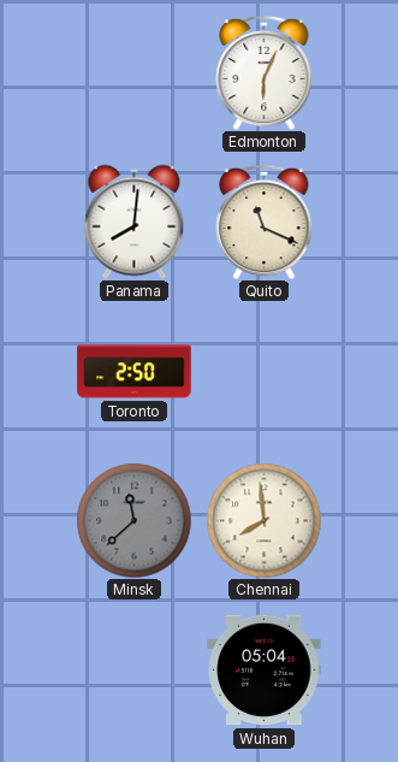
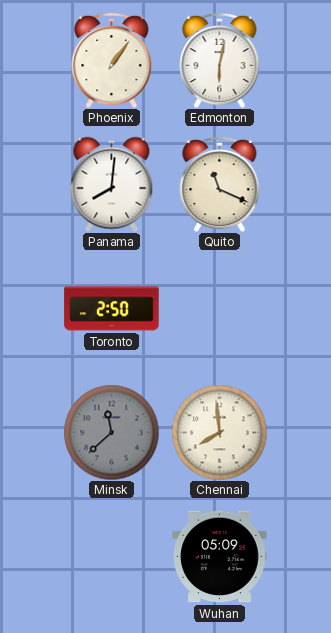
Phoenix: none -> 1:06 (112, 60)
Edmonton: 6:04 -> 6:02 (220, 60)
Wuhan: 05:04 -> 05:09 (220, 557)
